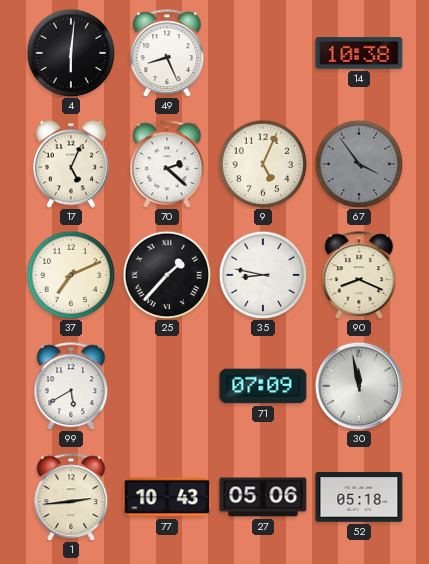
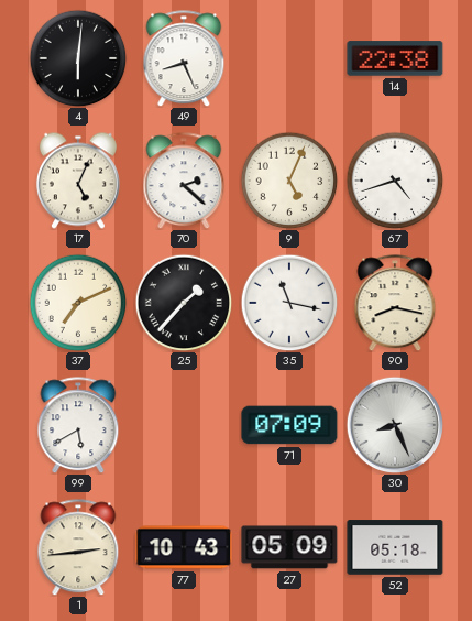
14: 10:38 -> 22:38 (395, 58)
67: 3:54 -> 4:42 (395, 181)
67 dial: grey -> white (395, 181)
35: 8:47 -> 11:17 (289, 303)
90: 8:19 -> 8:17 (395, 303)
30: 11:58 -> 8:26 (395, 425)
27: 05:06 -> 05:09 (289, 547)
